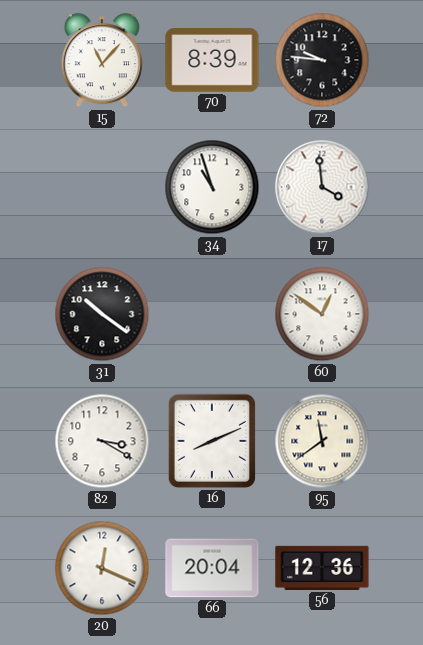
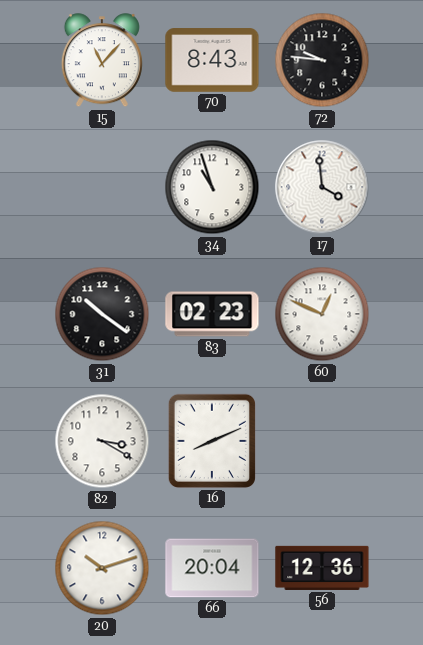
70: 8:39 -> 8:43 (212, 60)
83: none -> 02:23 (212, 314)
60: 12:51 -> 12:49 (322, 314)
95: 11:39 -> none (322, 441)
20: 12:19 -> 10:12 (102, 568)
